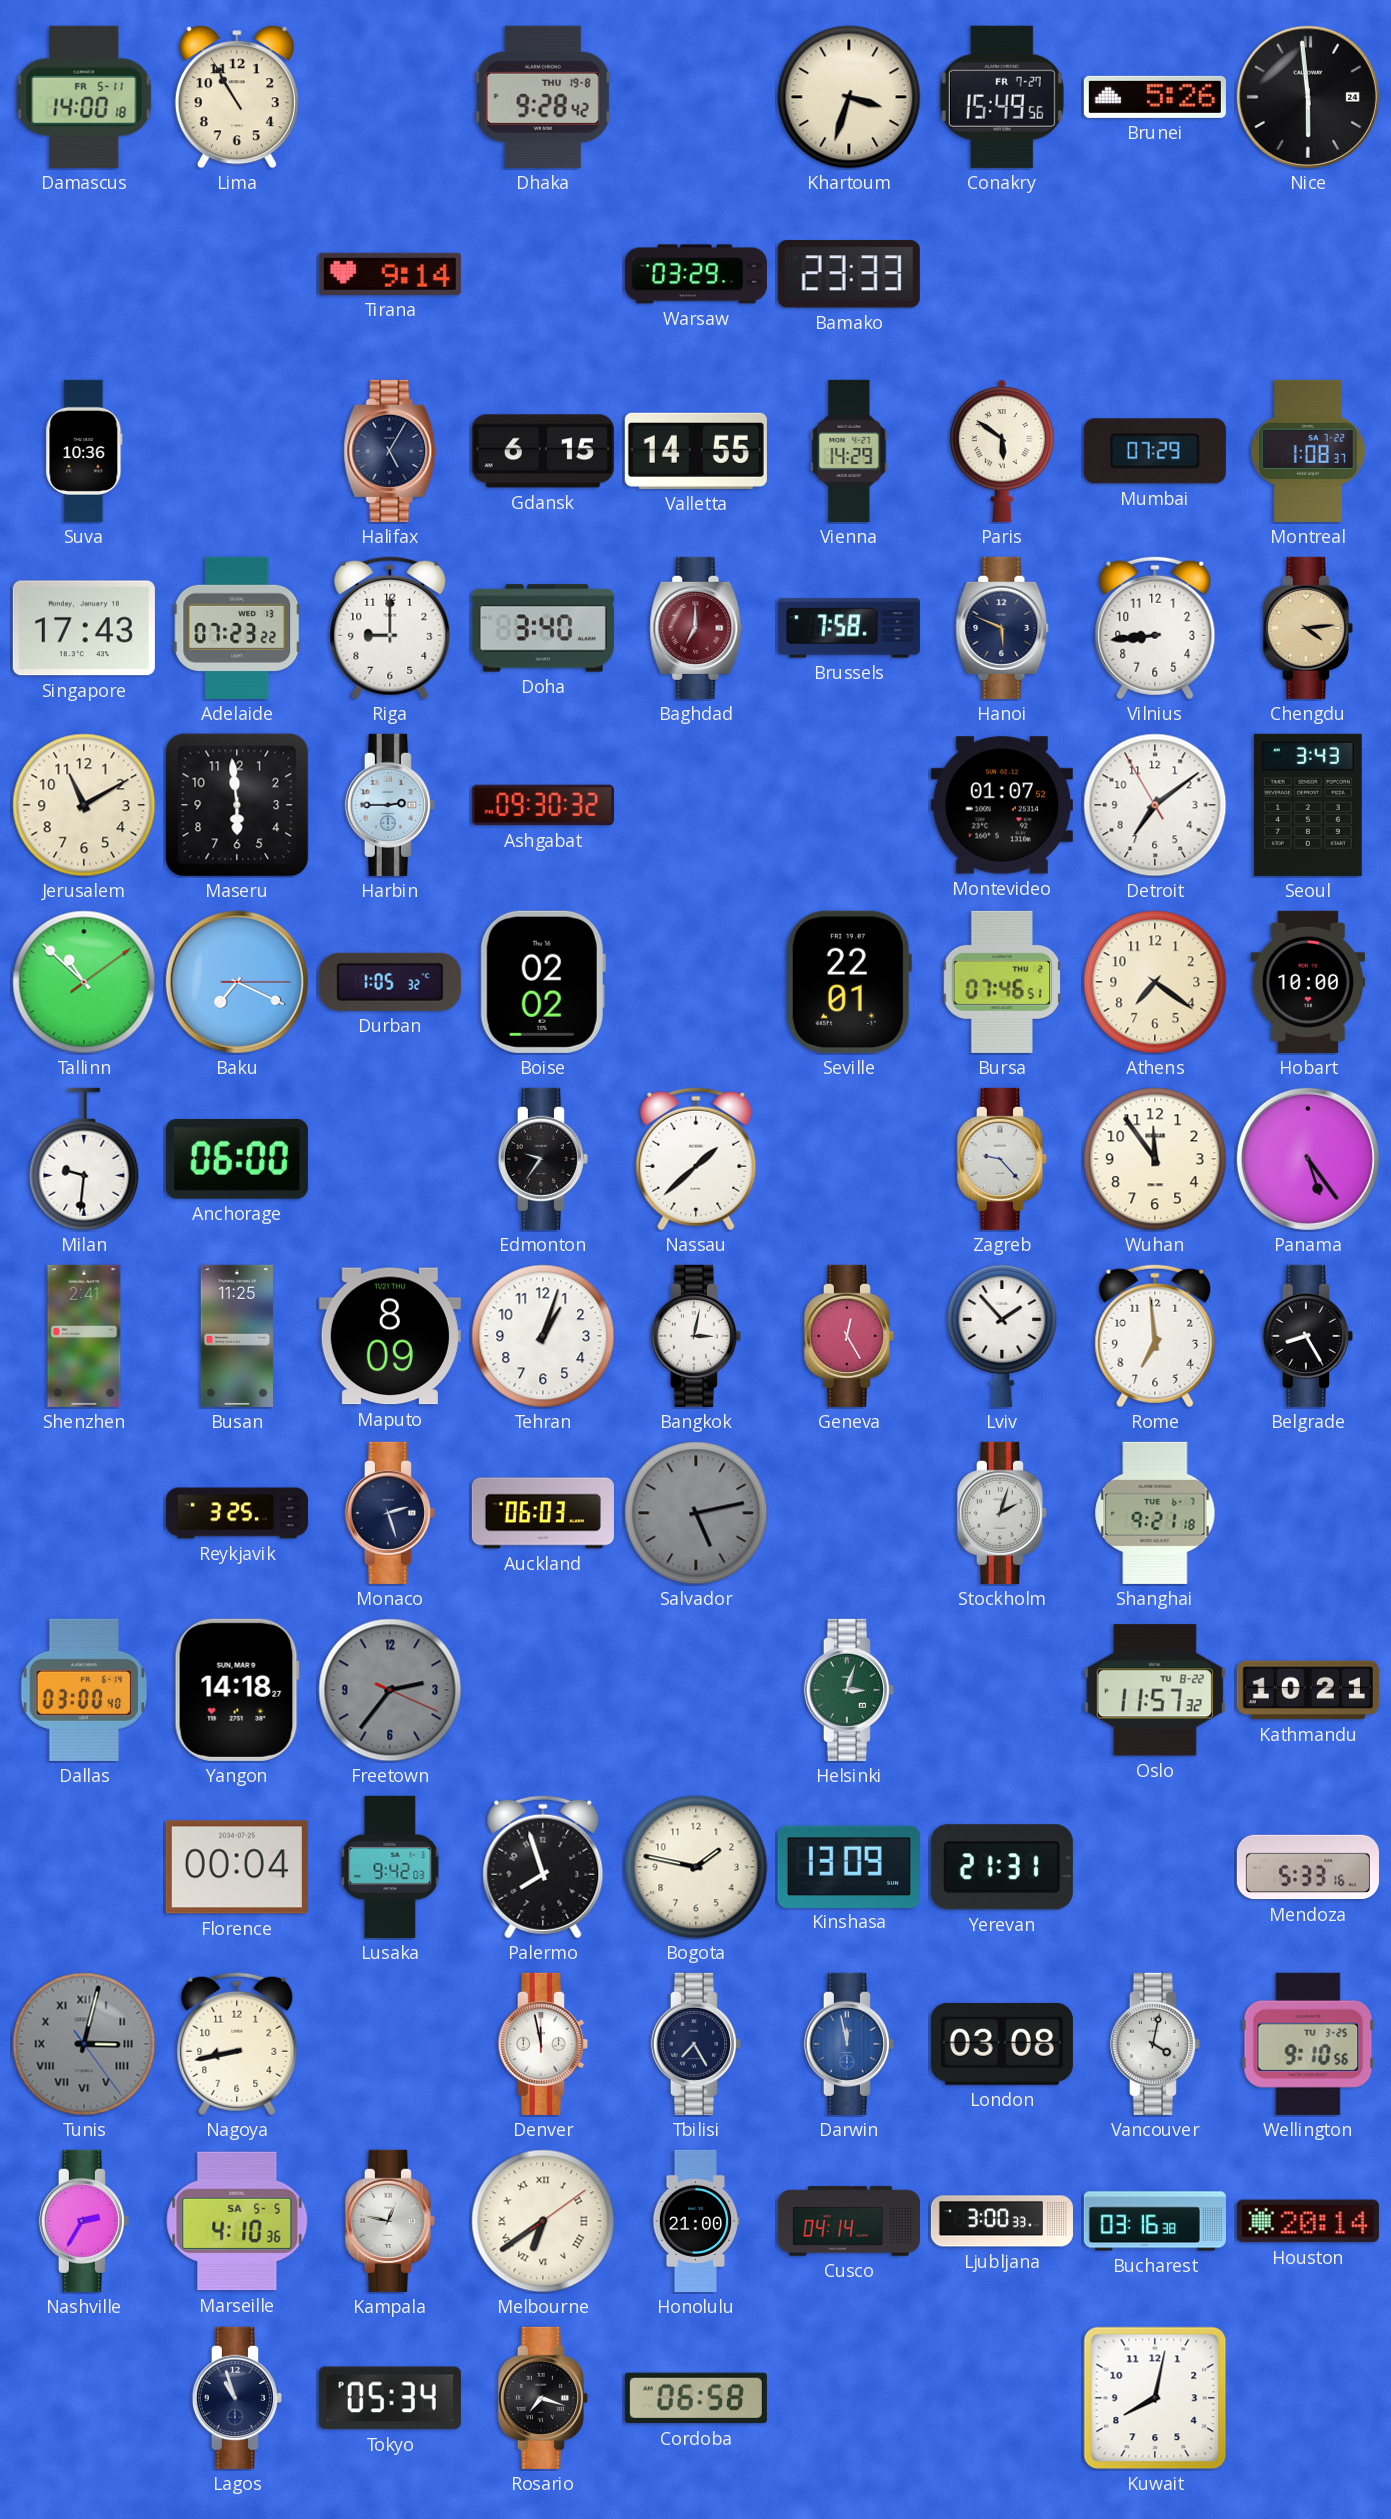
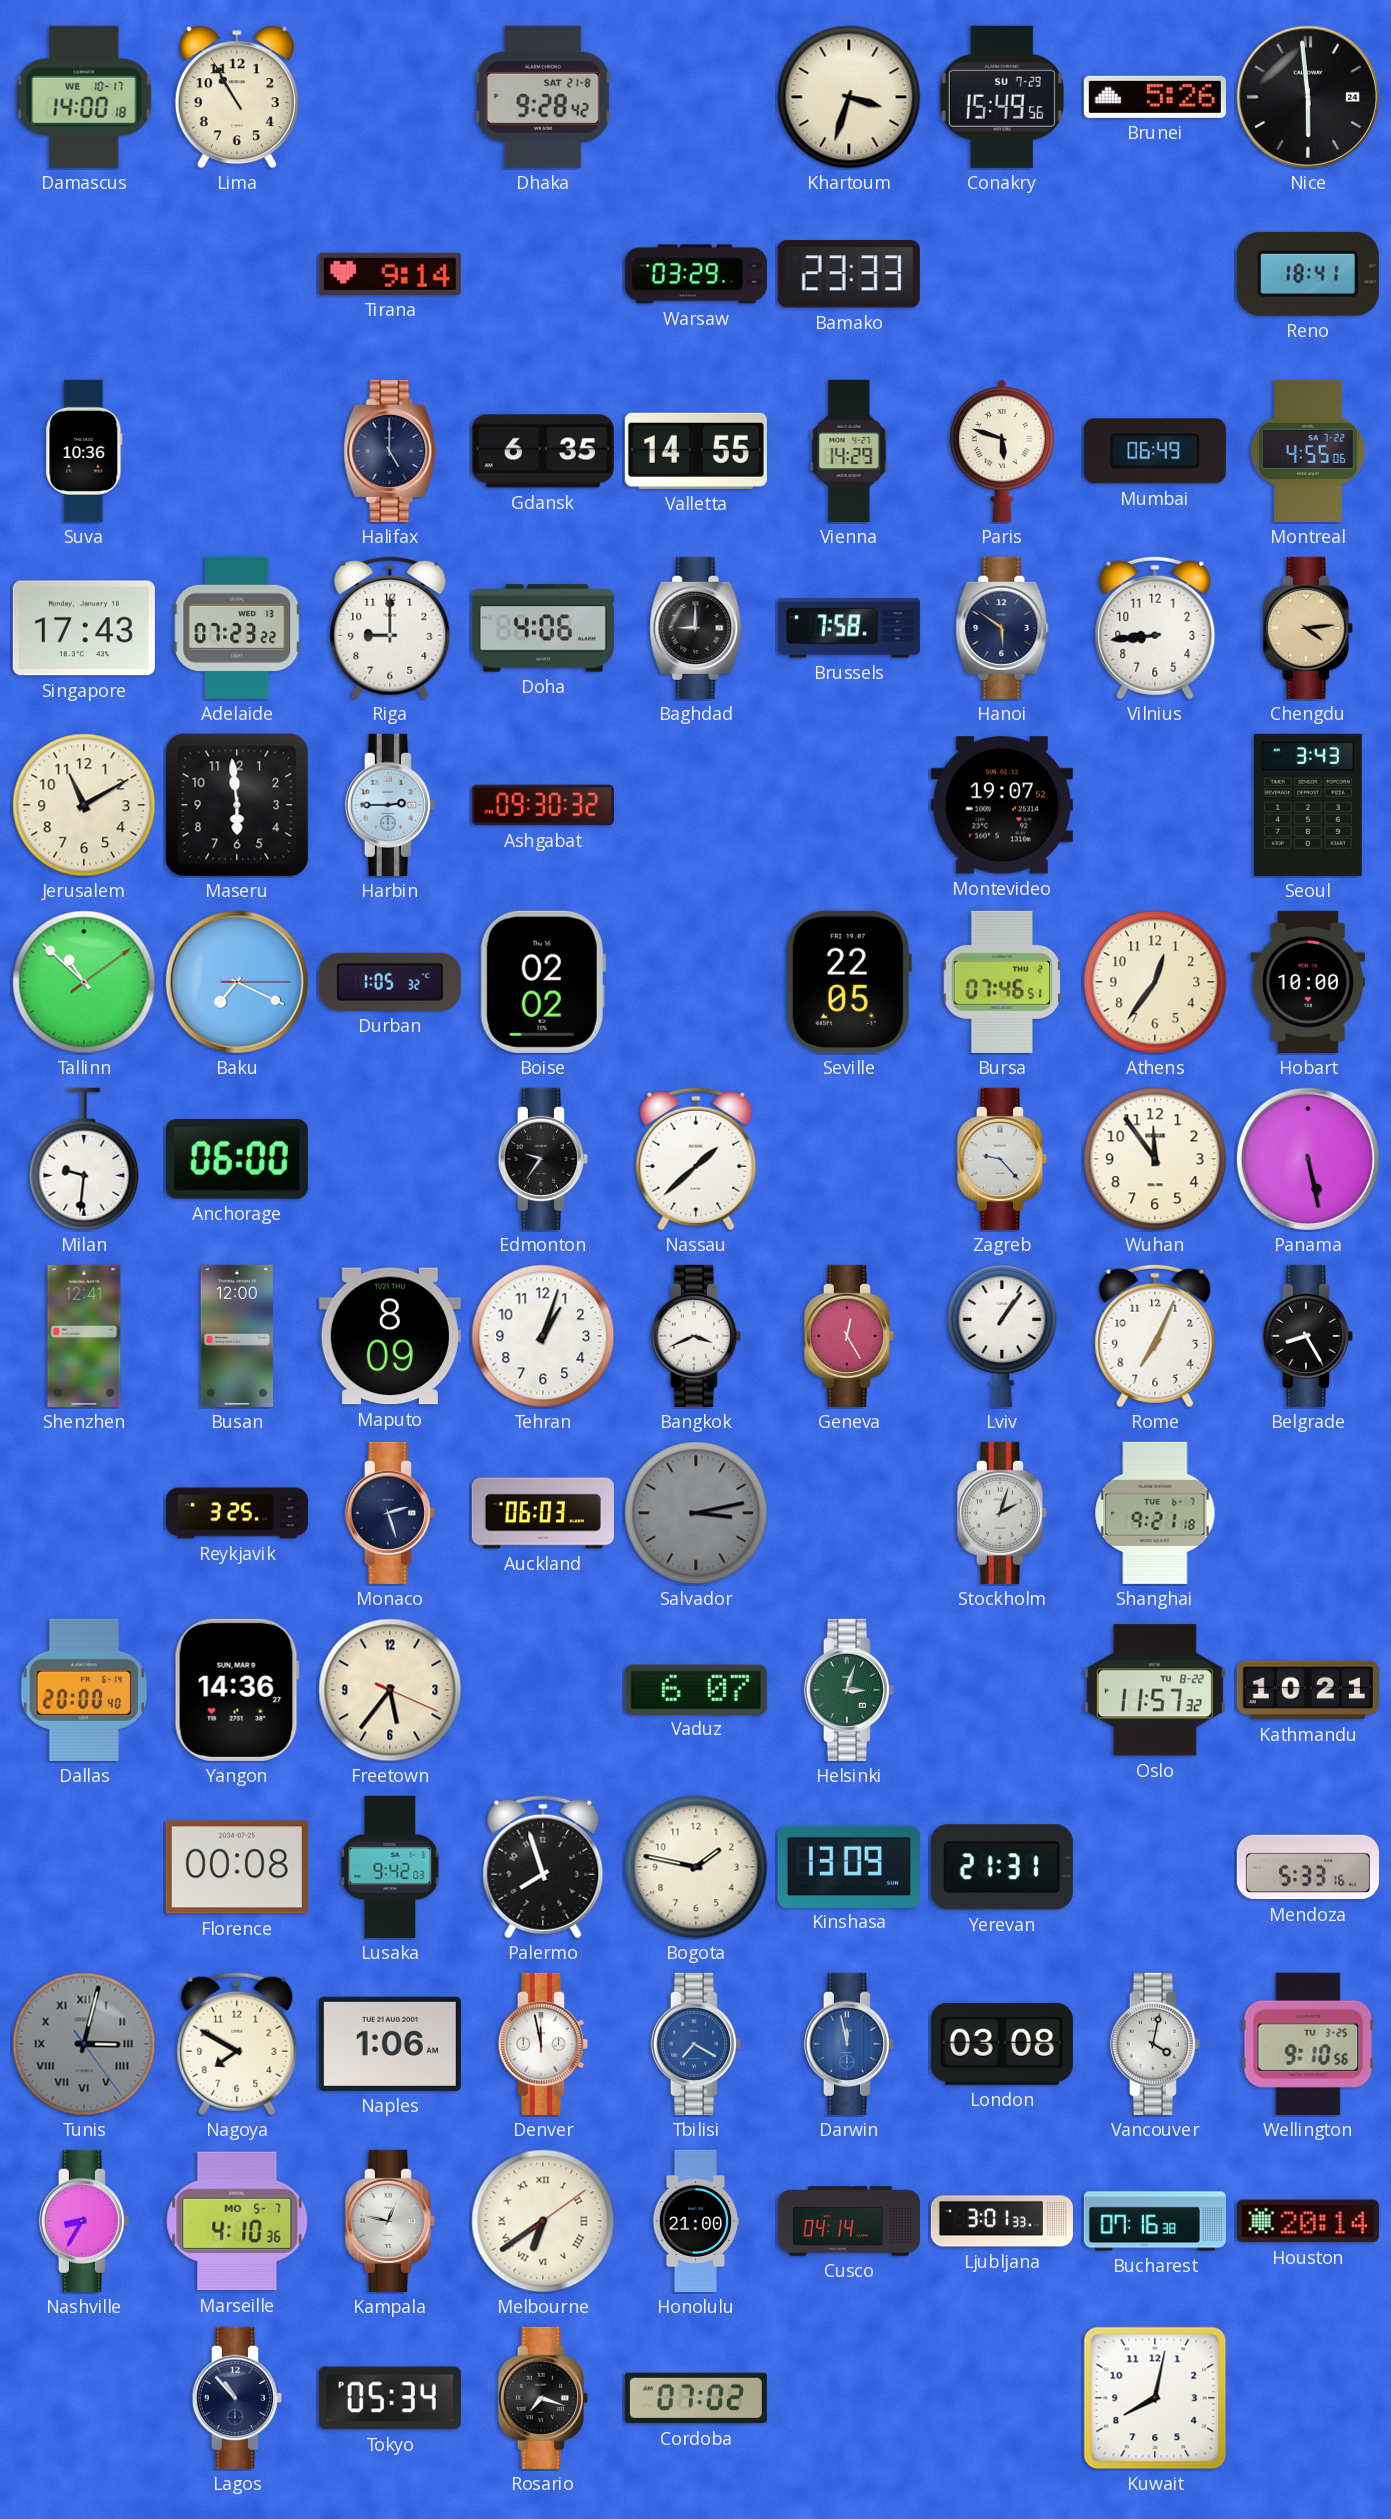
Damascus date: FR 5-11 -> WE 10-17 (84, 97)
Dhaka date: THU 19-8 -> SAT 21-8 (543, 97)
Conakry date: FR 7-27 -> SU 7-29 (1002, 97)
Reno: none -> 18:41 (1308, 274)
Halifax: 5:05 -> 5:00 (390, 451)
Gdansk: 6:15 -> 6:35 (543, 451)
Paris: 5:51 -> 5:48 (1002, 451)
Mumbai: 07:29 -> 06:49 (1155, 451)
Montreal: 1:08 -> 4:55 (1309, 451)
Doha: 3:40 -> 4:06 (543, 628)
Baghdad: 7:00 -> 9:00 (696, 628)
Baghdad dial: burgundy -> black (696, 628)
Hanoi: 5:49 -> 5:51 (1002, 628)
Montevideo: 01:07 -> 19:07 (1002, 805)
Detroit: 7:08 -> none (1155, 805)
Seville: 22:01 -> 22:05 (849, 982)
Athens: 7:21 -> 12:36 (1155, 982)
Panama: 5:24 -> 5:28 (1308, 1159)
Shenzhen: 2:41 -> 12:41 (84, 1336)
Busan: 11:25 -> 12:00 (236, 1336)
Bangkok: 3:02 -> 3:41 (696, 1336)
Lviv: 1:53 -> 1:06 (1002, 1335)
Rome: 6:59 -> 7:04 (1155, 1336)
Salvador: 5:13 -> 3:13 (696, 1513)
Dallas: 03:00 -> 20:00 (84, 1690)
Yangon: 14:18 -> 14:36 (237, 1690)
Freetown: 2:36 -> 5:36 (390, 1690)
Freetown dial: grey -> cream (390, 1690)
Vaduz: none -> 6:07 (696, 1689)
Florence: 00:04 -> 00:08 (237, 1867)
Nagoya: 8:43 -> 7:50 (237, 2044)
Naples: none -> 1:06 (390, 2044)
Tbilisi: 7:25 -> 7:20 (696, 2044)
Tbilisi dial: navy -> blue (696, 2044)
Nashville: 2:35 -> 8:35 (84, 2221)
Marseille date: SA 5-5 -> MO 5-7 (237, 2221)
Ljubljana: 3:00 -> 3:01 (1002, 2221)
Bucharest: 03:16 -> 07:16 (1155, 2221)
Lagos: 10:57 -> 10:53 (237, 2398)
Cordoba: 06:58 -> 07:02 (696, 2398)
